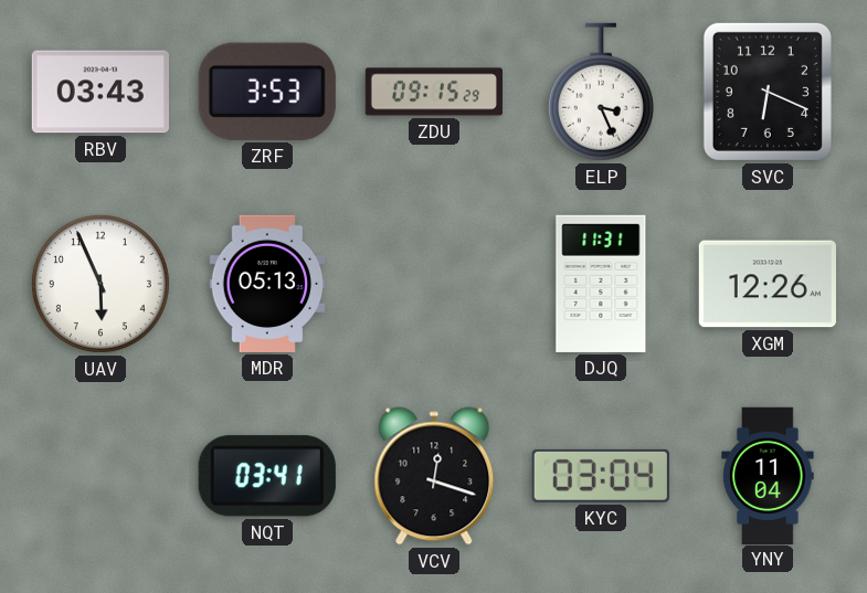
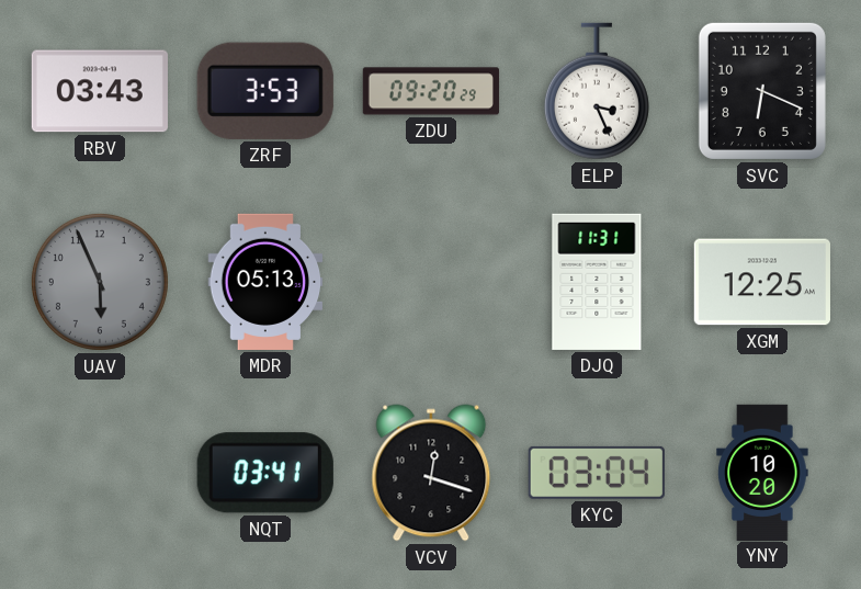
ZDU: 09:15 -> 09:20 (431, 91)
UAV dial: white -> grey (100, 282)
XGM: 12:26 -> 12:25 (762, 282)
YNY: 11:04 -> 10:20 (762, 472)
